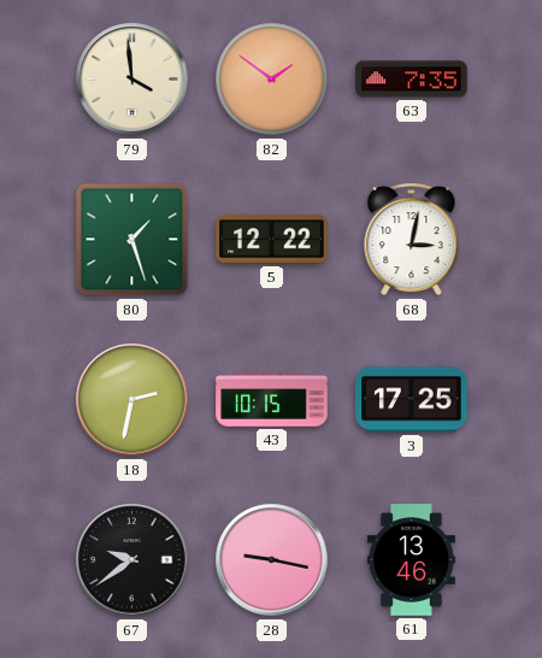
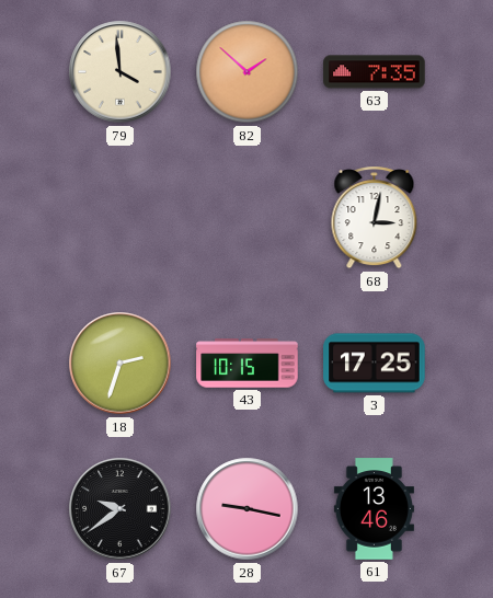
82: 1:51 -> 1:52 (248, 72)
80: 1:27 -> none (132, 240)
5: 12:22 -> none (272, 240)
18: 2:32 -> 2:33 (121, 364)
